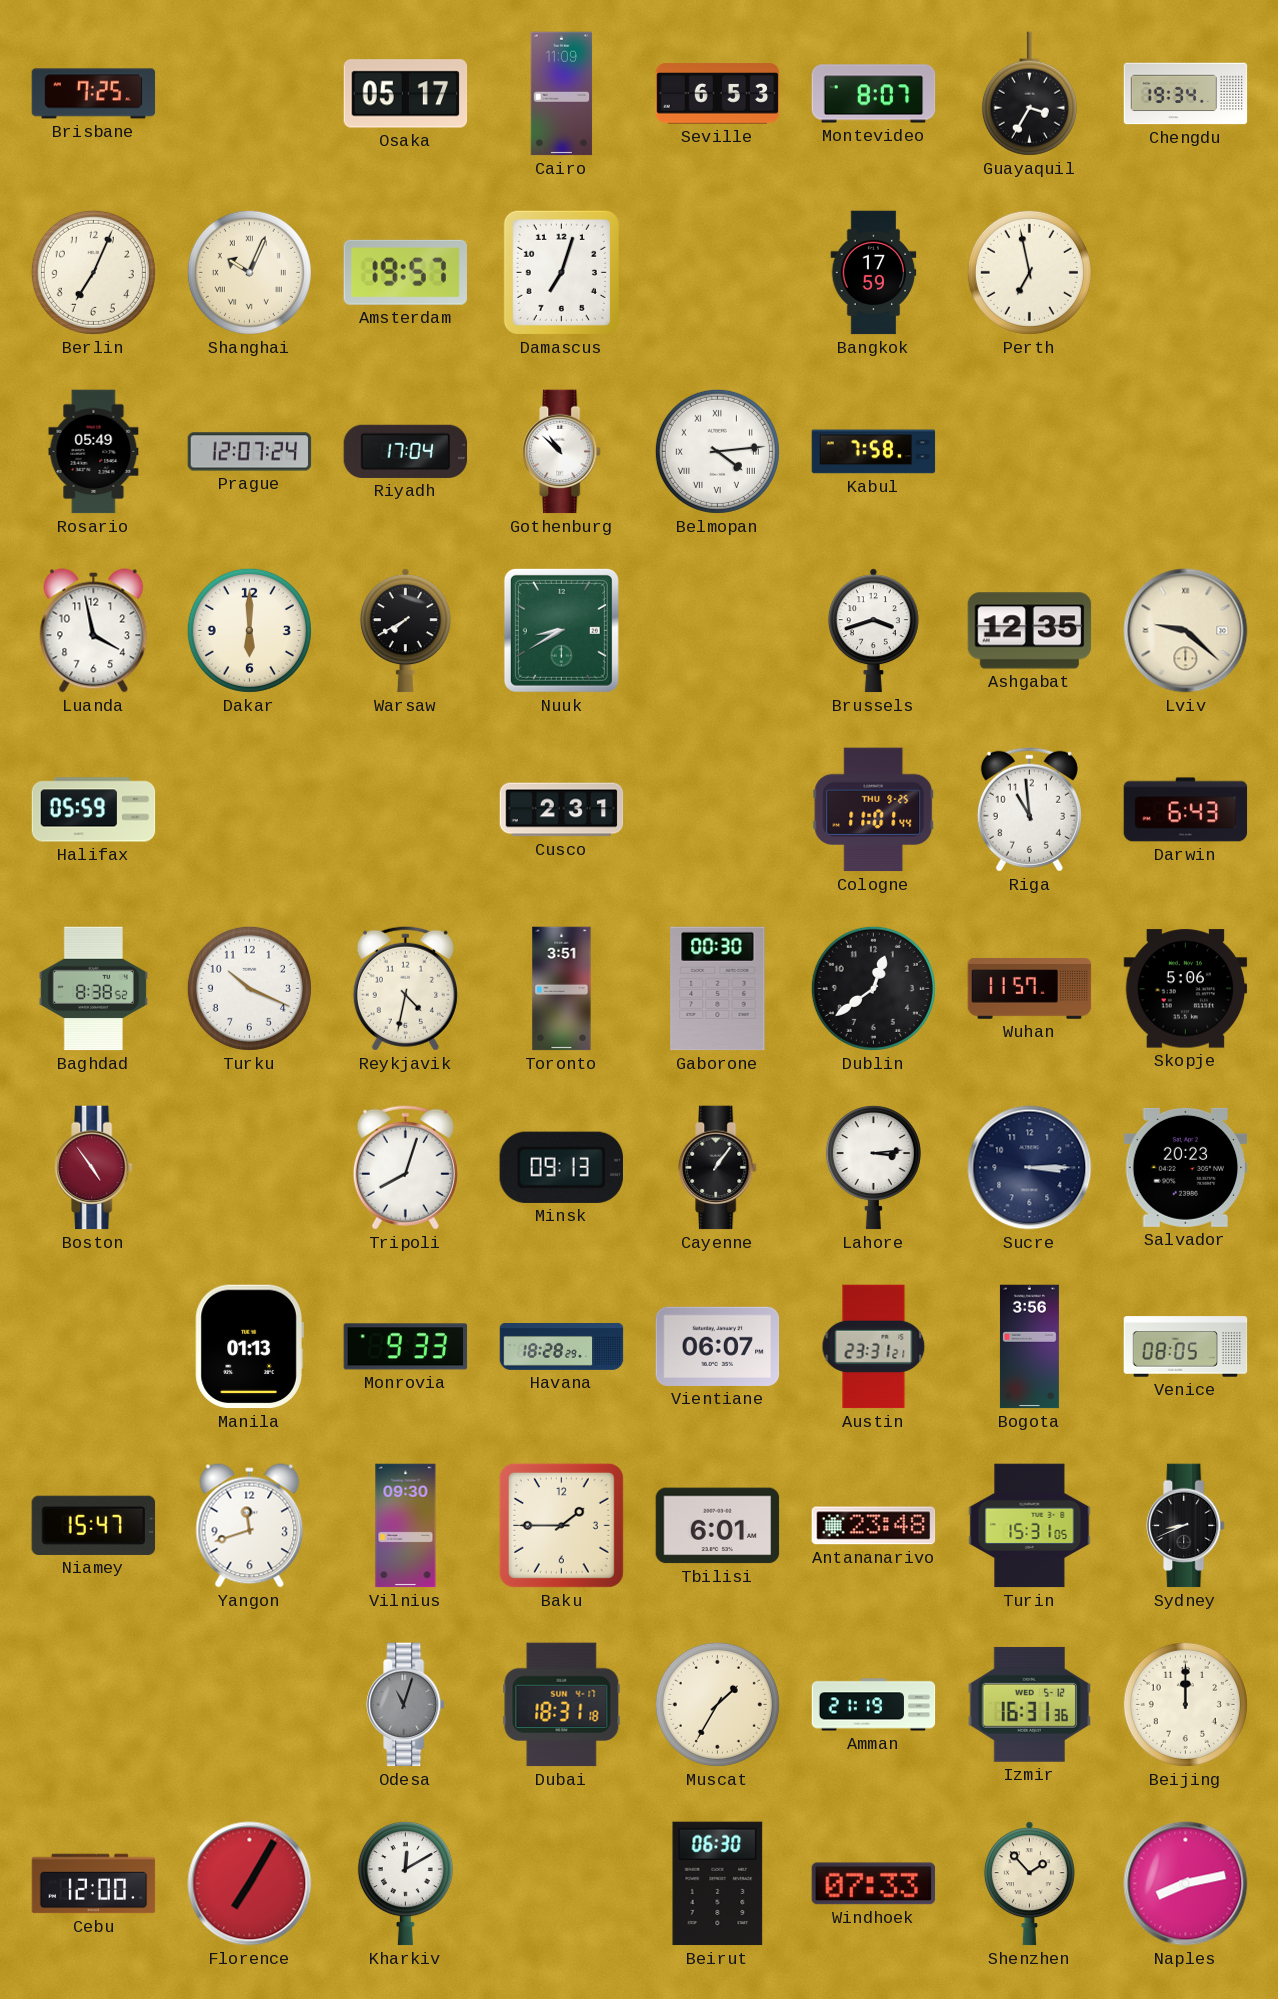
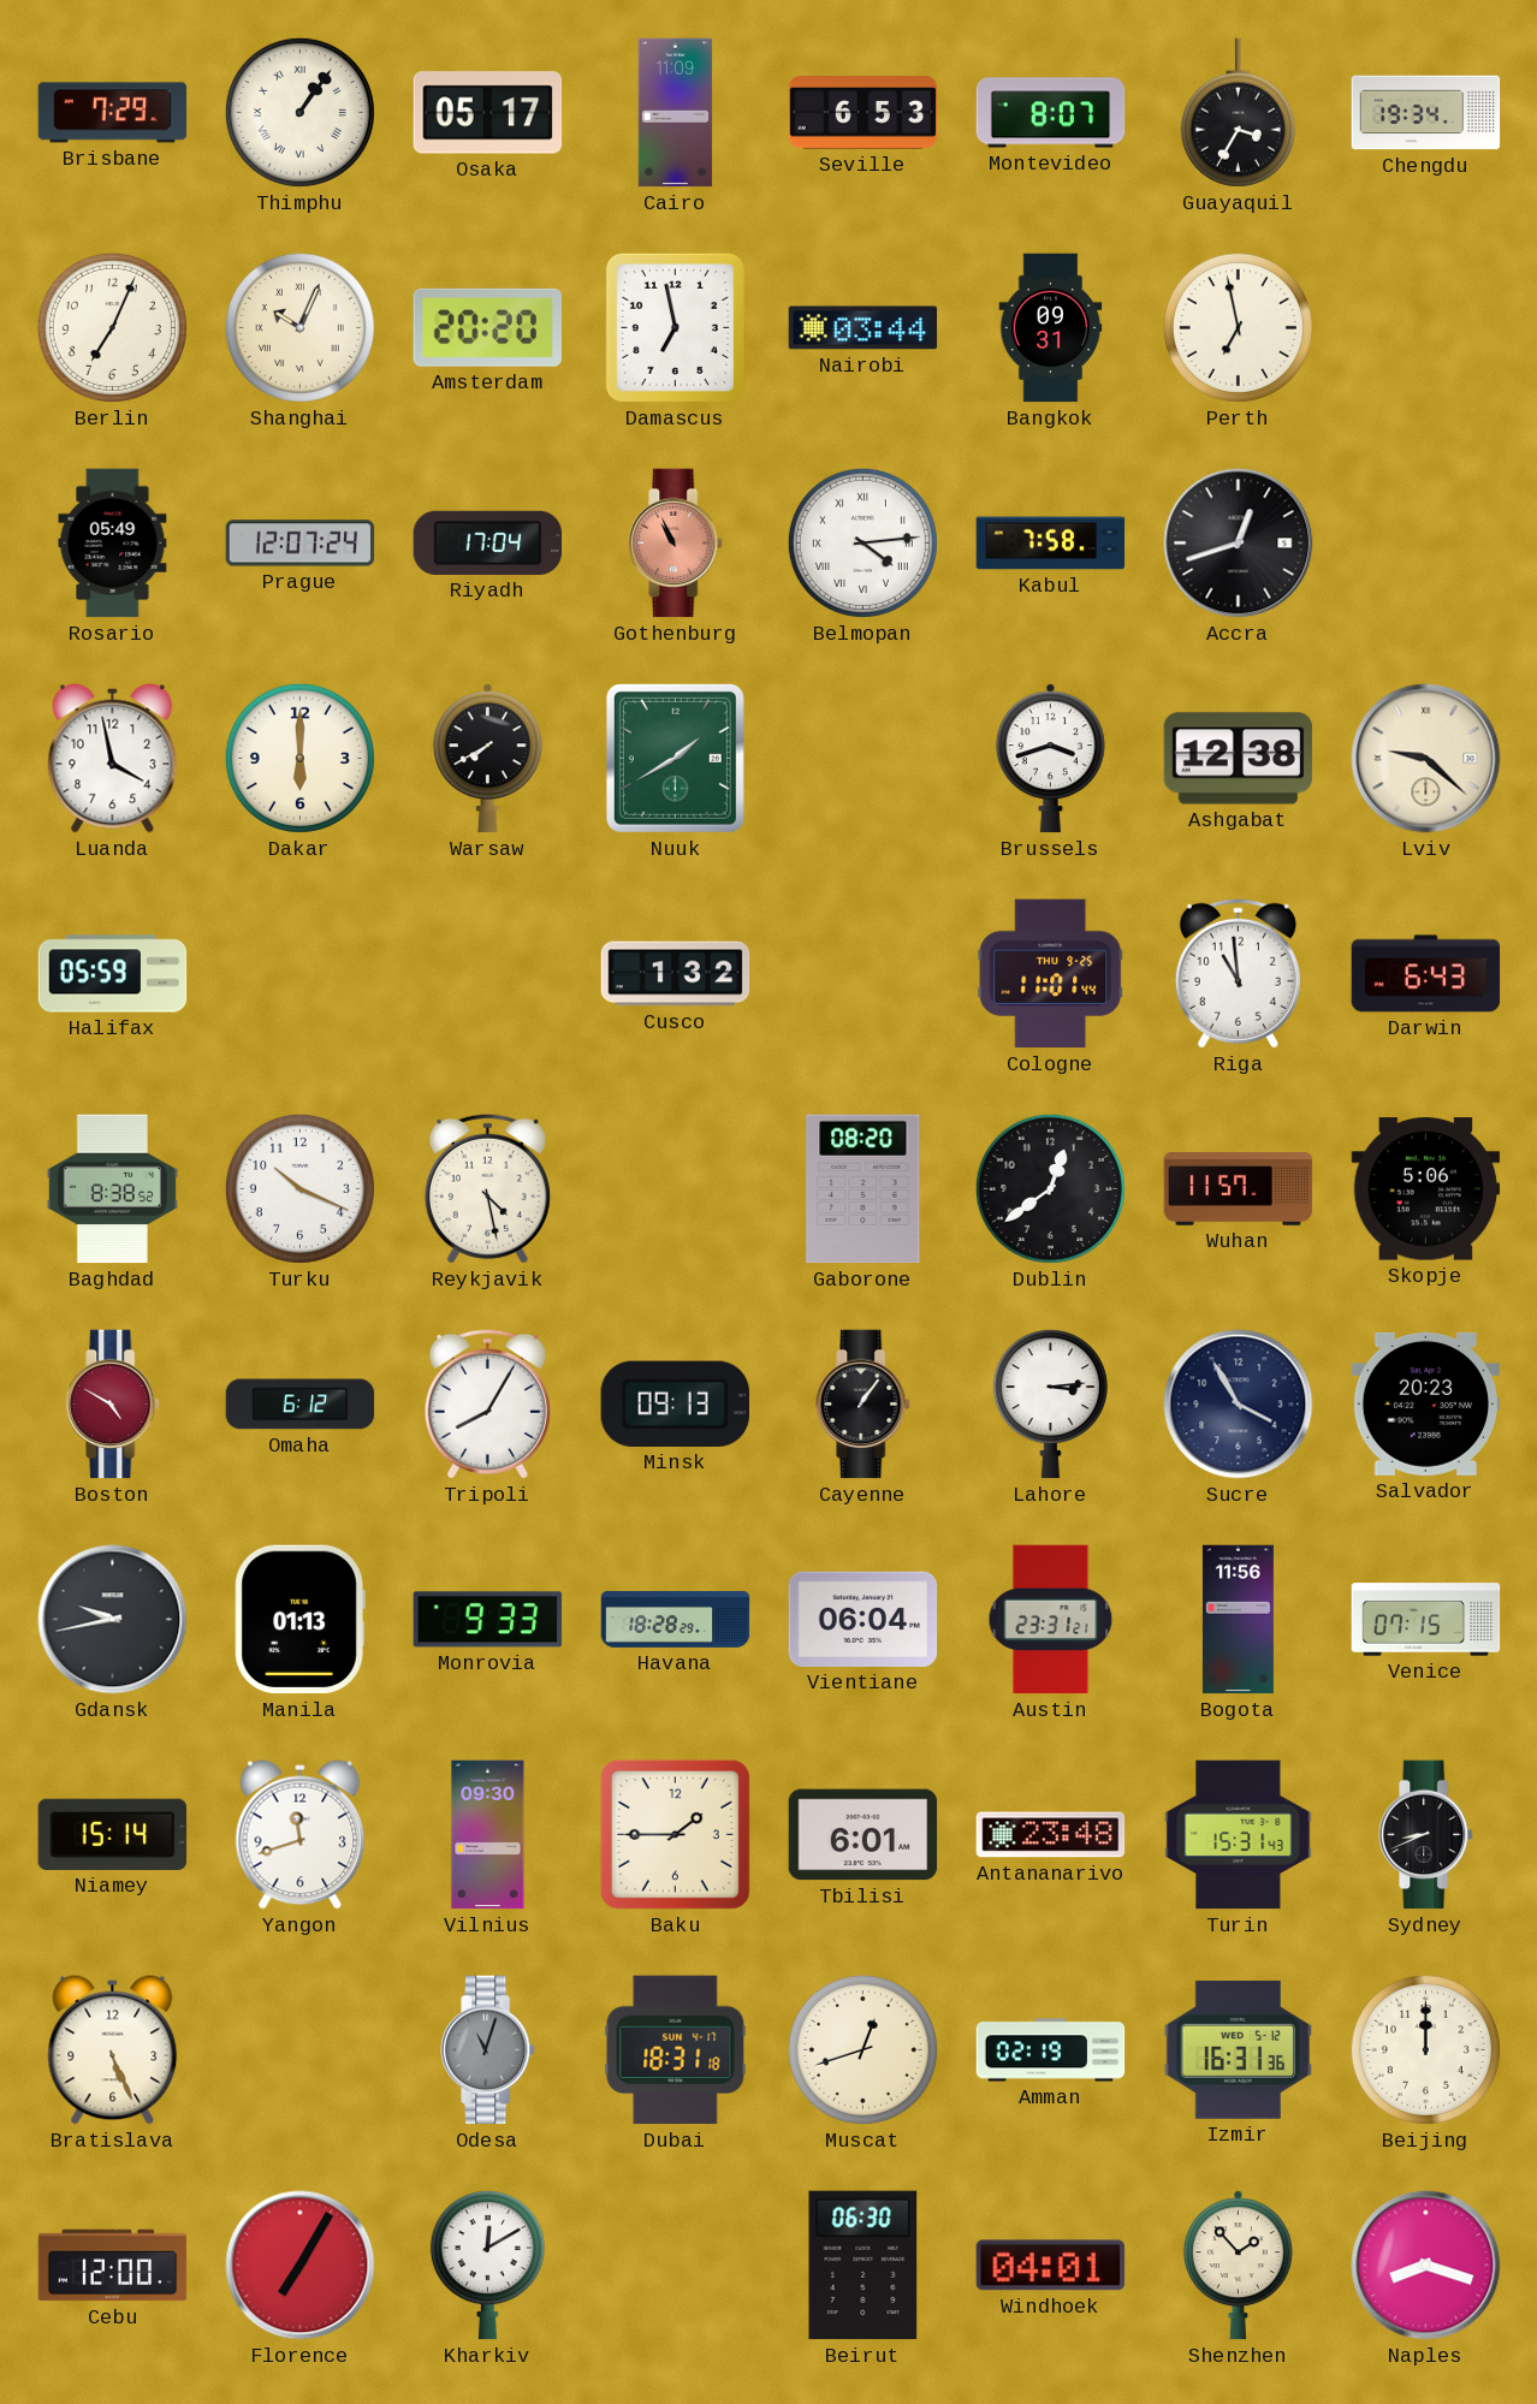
Brisbane: 7:25 -> 7:29 (113, 113)
Thimphu: none -> 1:06 (299, 112)
Amsterdam: 19:57 -> 20:20 (487, 327)
Damascus: 7:03 -> 6:58 (675, 327)
Nairobi: none -> 03:44 (864, 328)
Bangkok: 17:59 -> 09:31 (1051, 328)
Gothenburg: 10:52 -> 10:56 (676, 544)
Gothenburg dial: white -> salmon (676, 544)
Accra: none -> 12:42 (1239, 544)
Nuuk: 8:40 -> 1:40 (675, 758)
Ashgabat: 12:35 -> 12:38 (1239, 759)
Cusco: 2:31 -> 1:32 (676, 974)
Reykjavik: 4:32 -> 4:28 (487, 1188)
Toronto: 3:51 -> none (562, 989)
Gaborone: 00:30 -> 08:20 (864, 1189)
Boston: 4:54 -> 4:50 (113, 1405)
Omaha: none -> 6:12 (301, 1405)
Tripoli: 8:03 -> 8:05 (487, 1403)
Sucre: 3:15 -> 3:55 (1239, 1405)
Gdansk: none -> 9:43 (113, 1620)
Vientiane: 06:07 -> 06:04 (864, 1619)
Bogota: 3:56 -> 11:56 (1238, 1620)
Venice: 08:05 -> 07:15 (1426, 1620)
Niamey: 15:47 -> 15:14 (113, 1834)
Turin: 15:31:05 -> 15:31:43 (1239, 1835)
Bratislava: none -> 5:26 (113, 2050)
Muscat: 1:35 -> 12:42 (862, 2049)
Amman: 21:19 -> 02:19 (1051, 2050)
Windhoek: 07:33 -> 04:01 (1051, 2266)
Naples: 8:13 -> 8:18 (1426, 2266)
